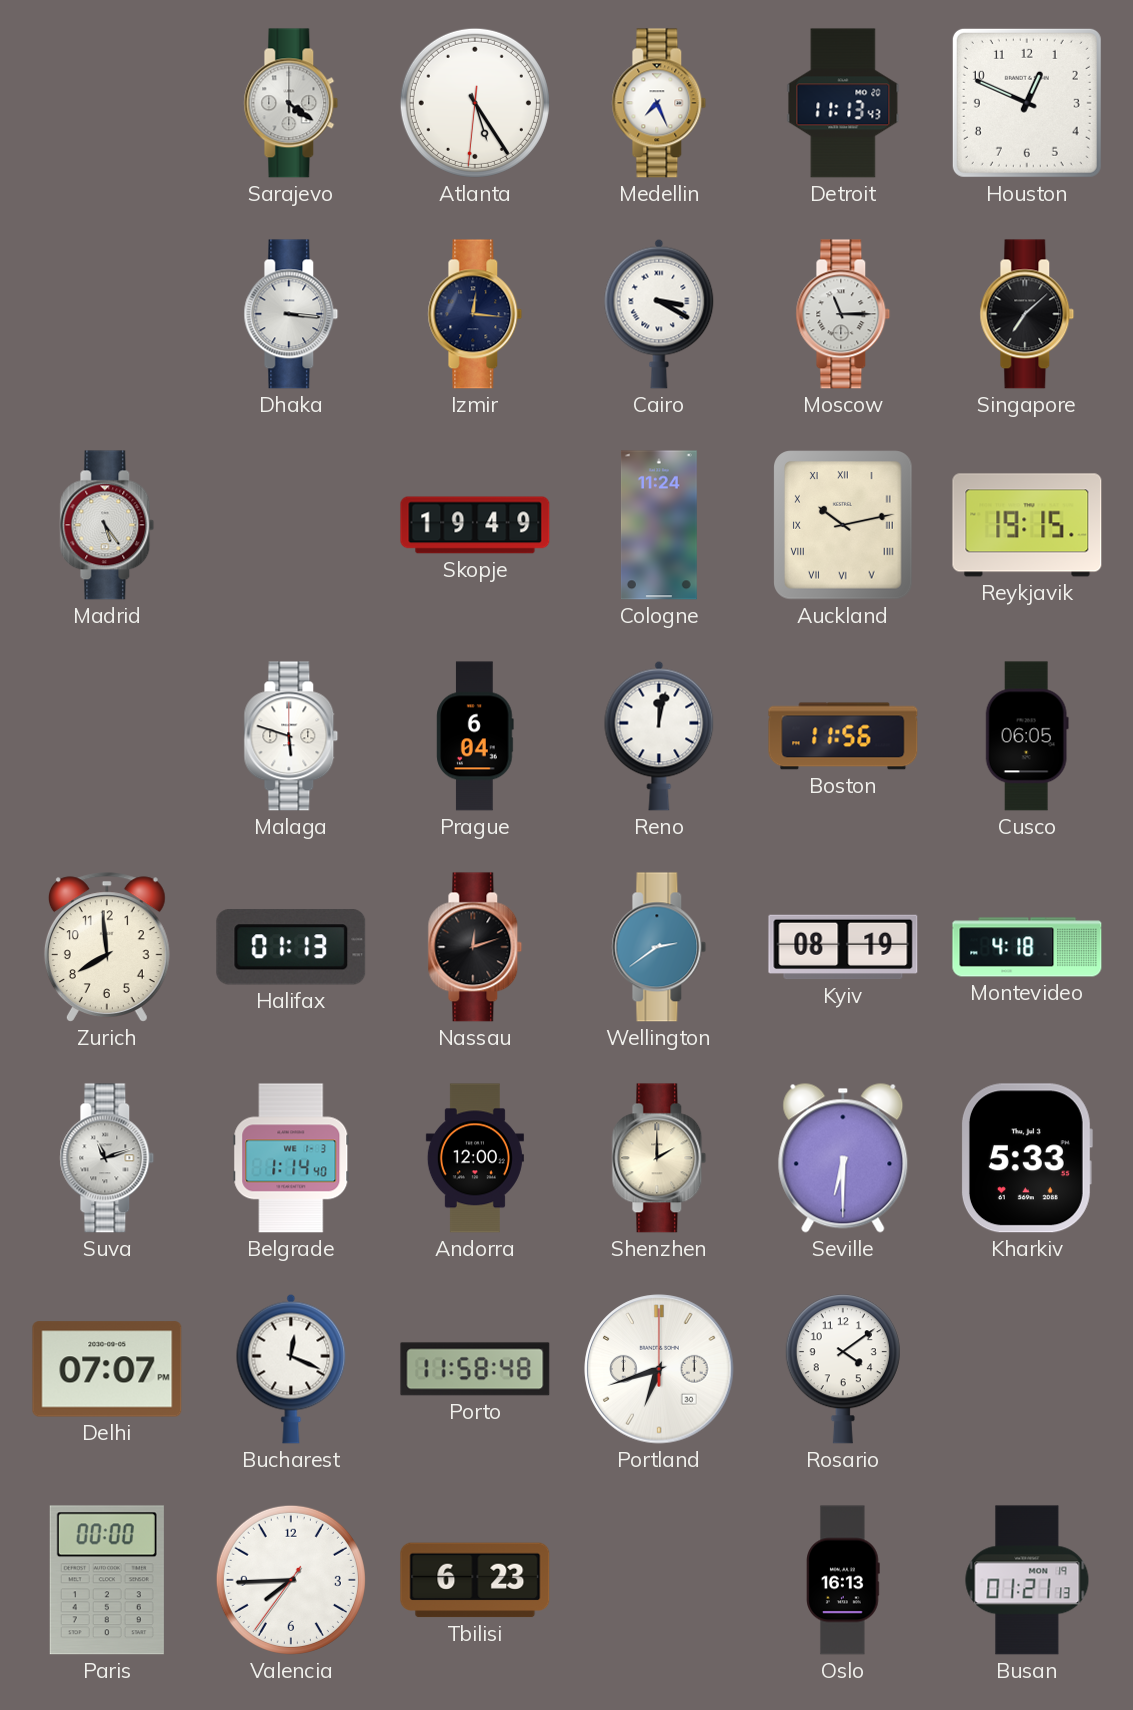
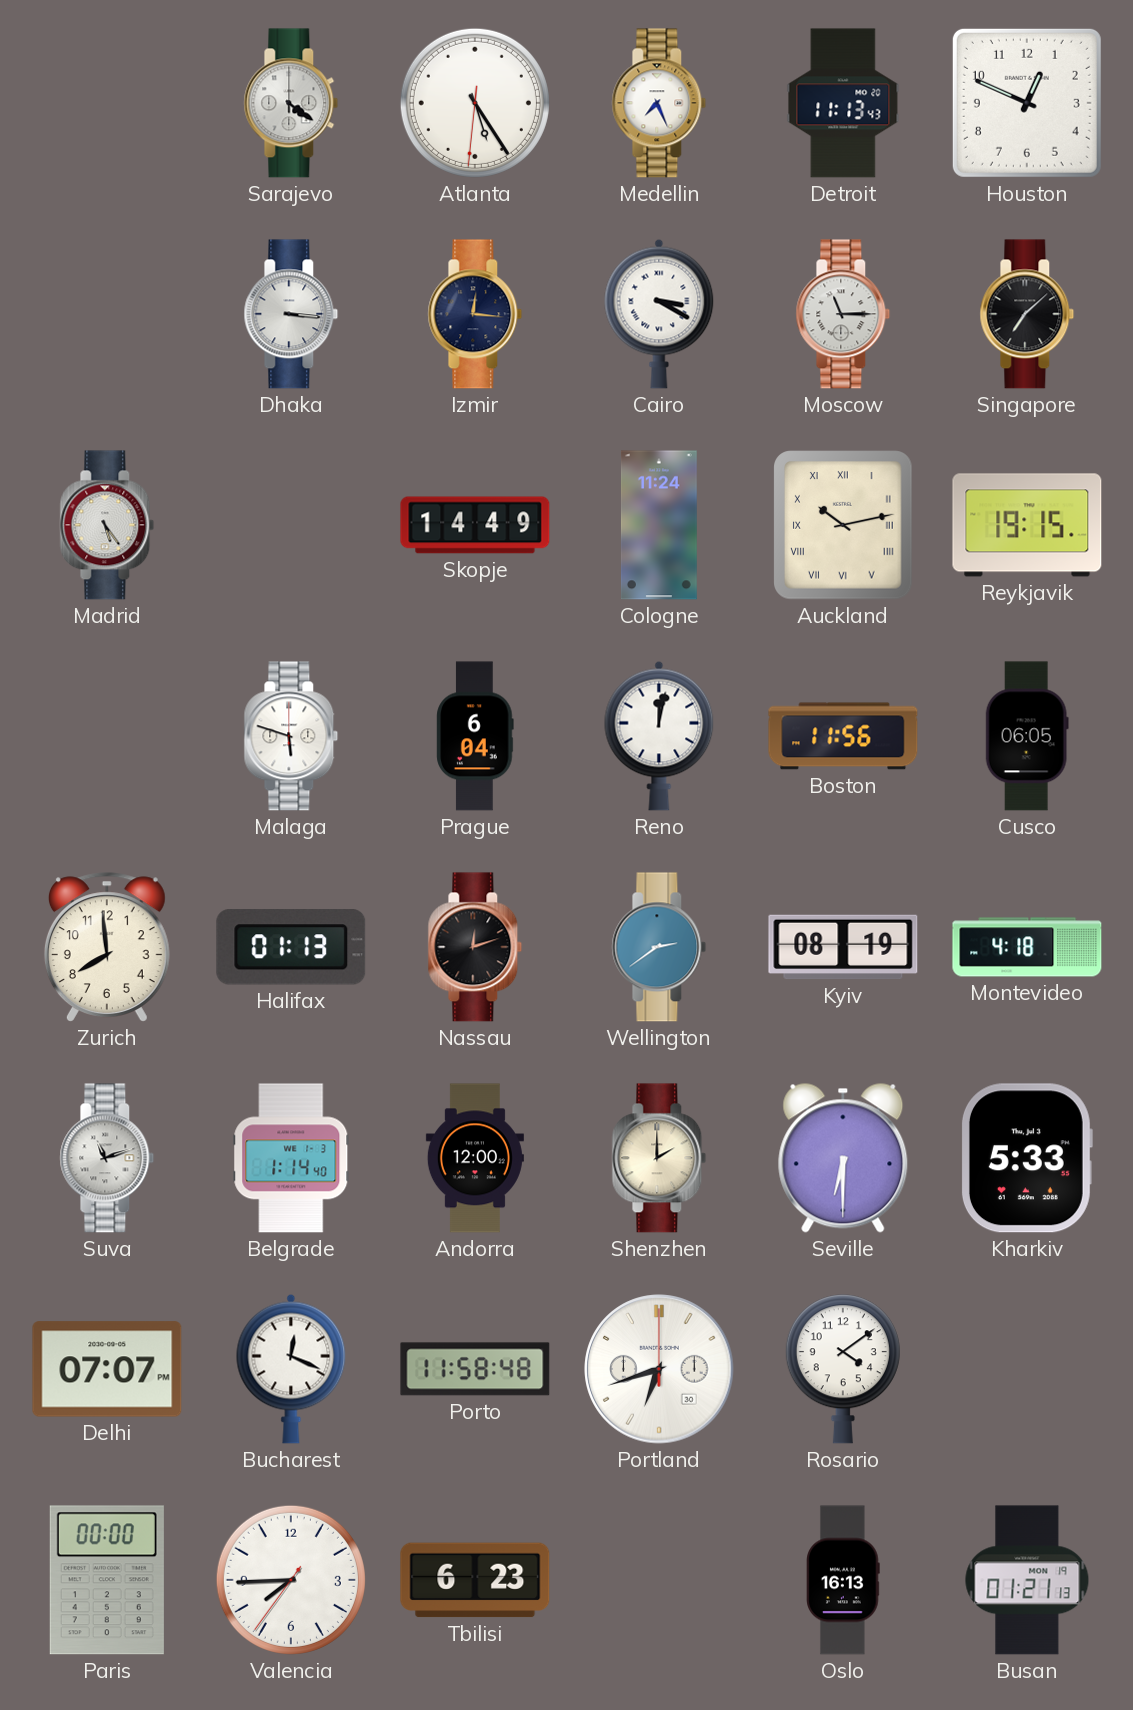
Skopje: 19:49 -> 14:49 (475, 525)
